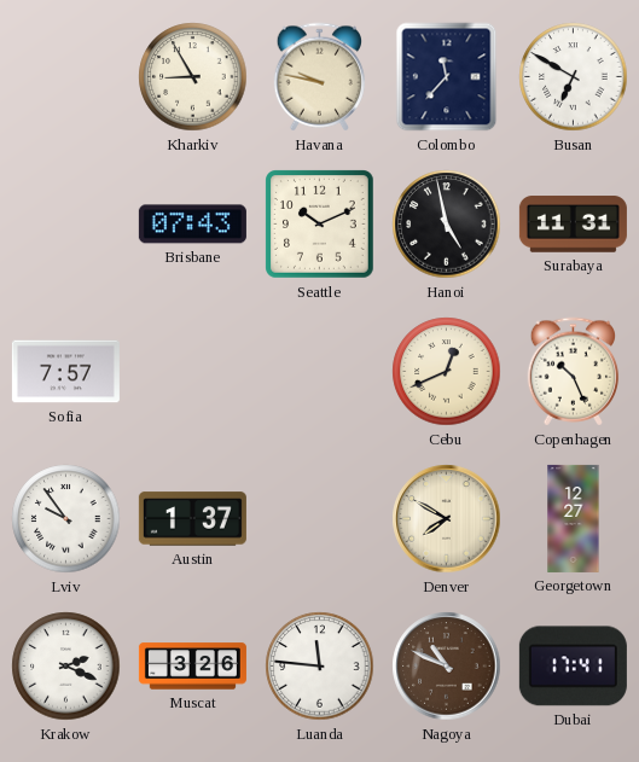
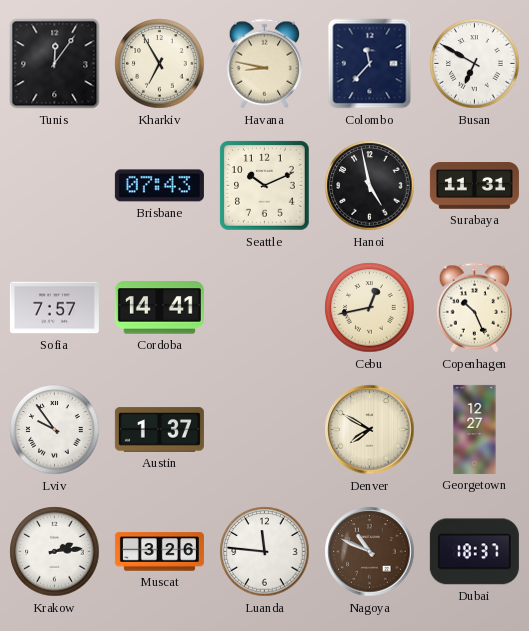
Tunis: none -> 12:06 (55, 64)
Kharkiv: 8:55 -> 6:55 (160, 64)
Havana: 9:47 -> 8:47 (265, 64)
Cordoba: none -> 14:41 (159, 308)
Cebu: 12:41 -> 12:43 (370, 308)
Krakow: 2:19 -> 2:14 (55, 552)
Dubai: 17:41 -> 18:37 (474, 552)
